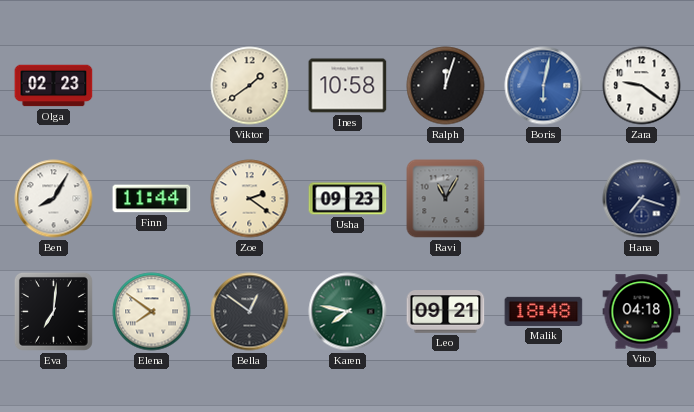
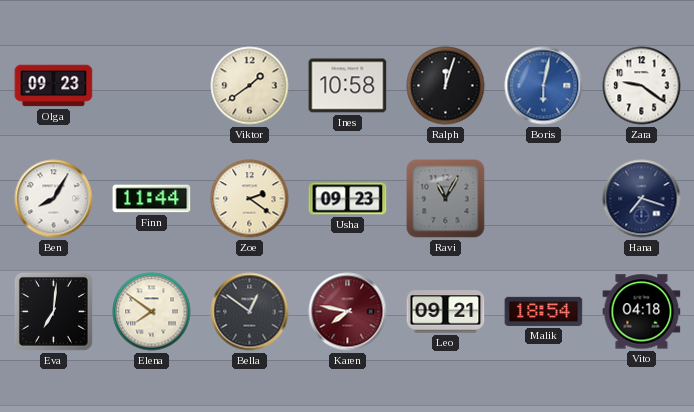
Olga: 02:23 -> 09:23 (54, 86)
Karen dial: green -> burgundy (348, 312)
Malik: 18:48 -> 18:54 (544, 311)
